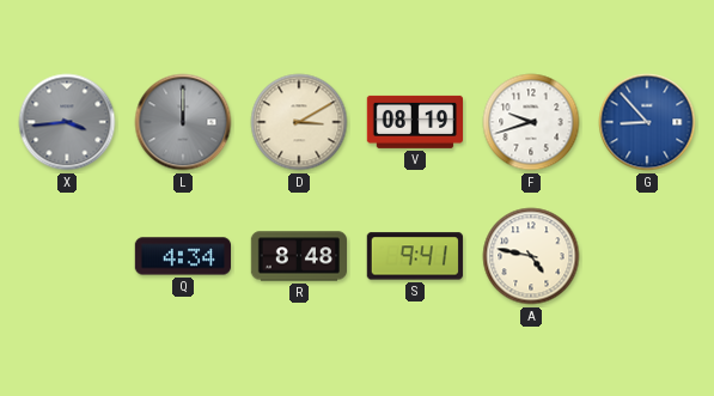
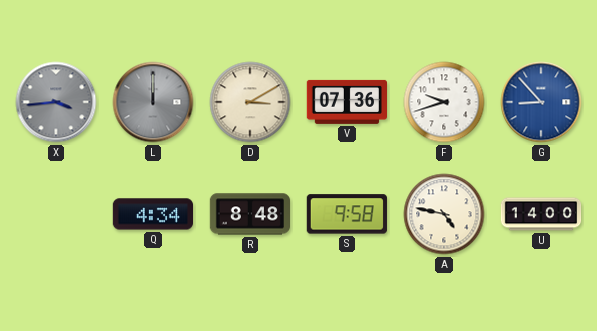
V: 08:19 -> 07:36 (346, 102)
S: 9:41 -> 9:58 (347, 214)
U: none -> 14:00 (541, 214)
